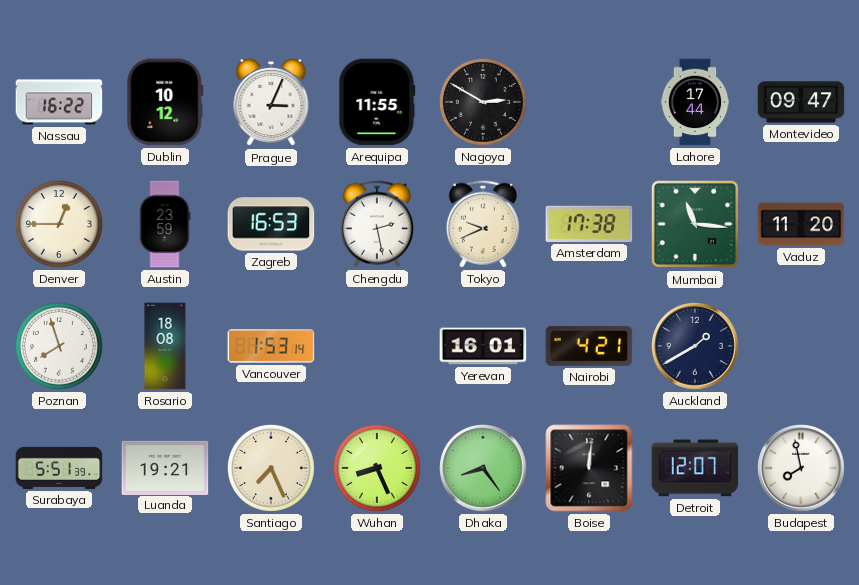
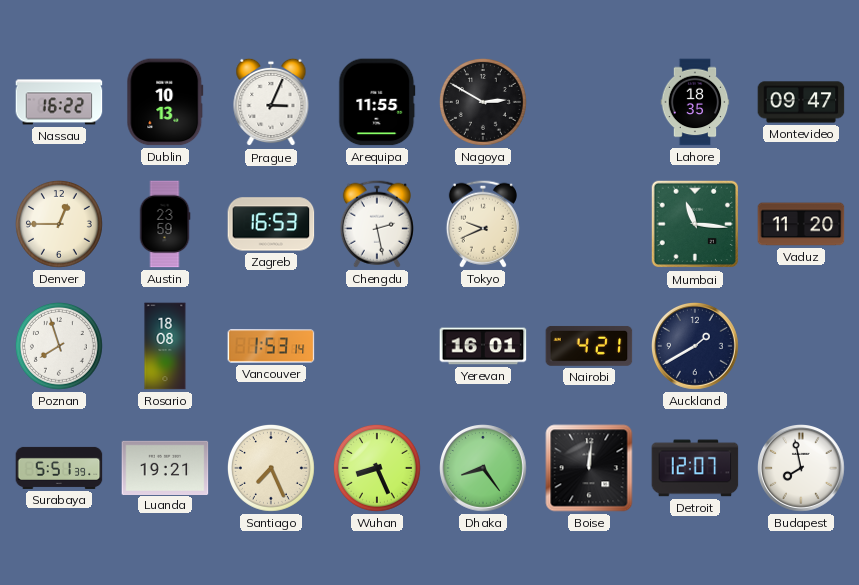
Dublin: 10:12 -> 10:13 (165, 102)
Lahore: 17:44 -> 18:35 (695, 102)
Amsterdam: 17:38 -> none (589, 224)
